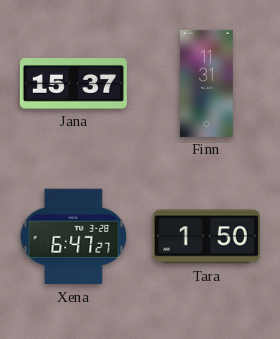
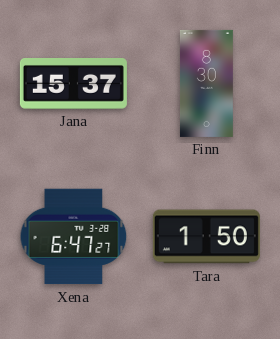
Finn: 11:31 -> 8:30 (206, 83)
